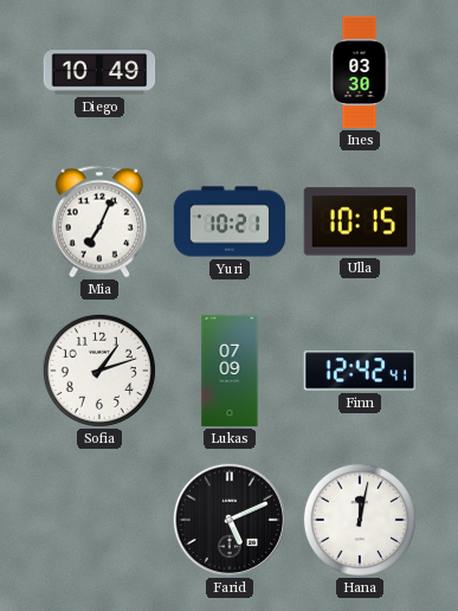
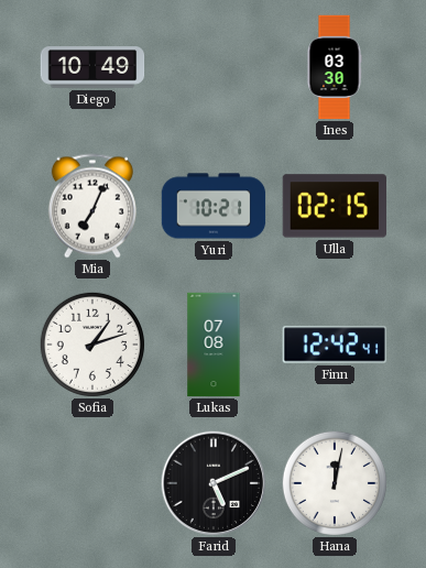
Ulla: 10:15 -> 02:15 (334, 206)
Lukas: 07:09 -> 07:08 (214, 345)
